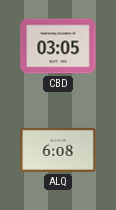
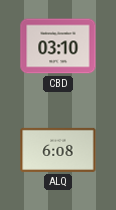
CBD: 03:05 -> 03:10 (58, 46)
